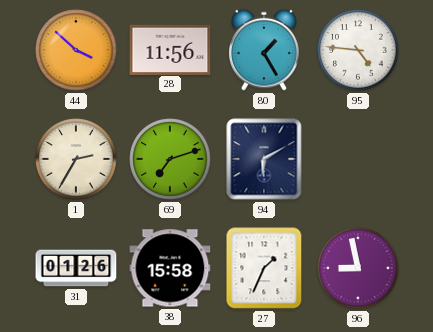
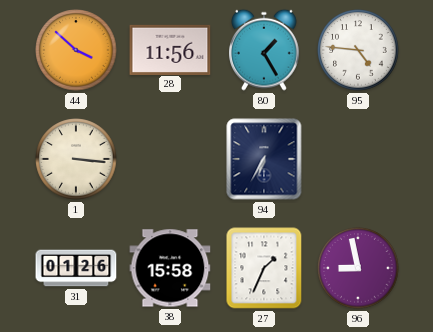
1: 2:35 -> 3:16 (76, 159)
69: 7:12 -> none (170, 159)
94: 6:10 -> 6:35 (264, 159)
